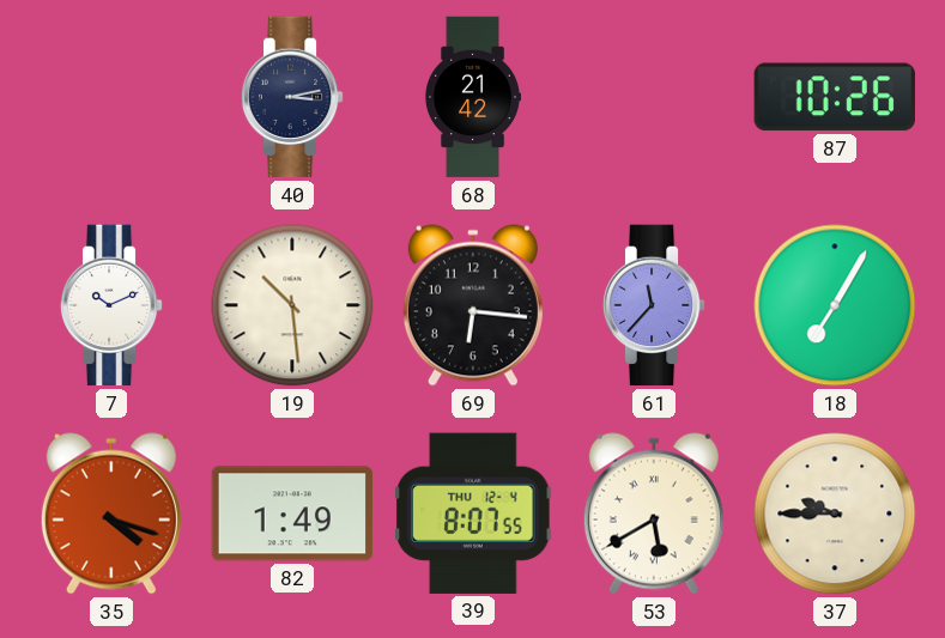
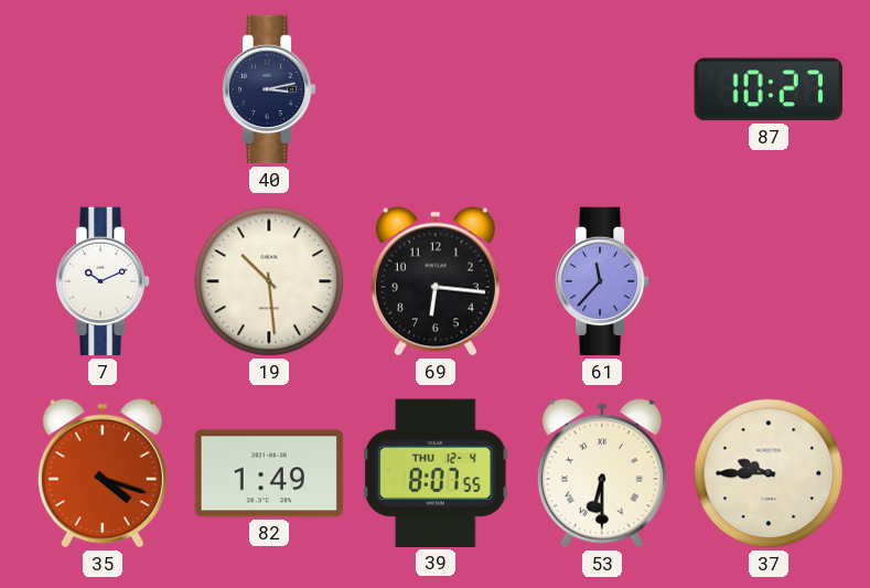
68: 21:42 -> none (472, 97)
87: 10:26 -> 10:27 (769, 89)
18: 7:05 -> none (835, 305)
53: 5:40 -> 6:30 (602, 473)
